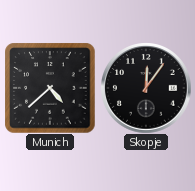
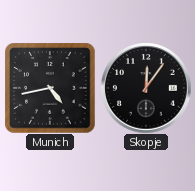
Munich: 4:38 -> 4:43 (50, 88)
